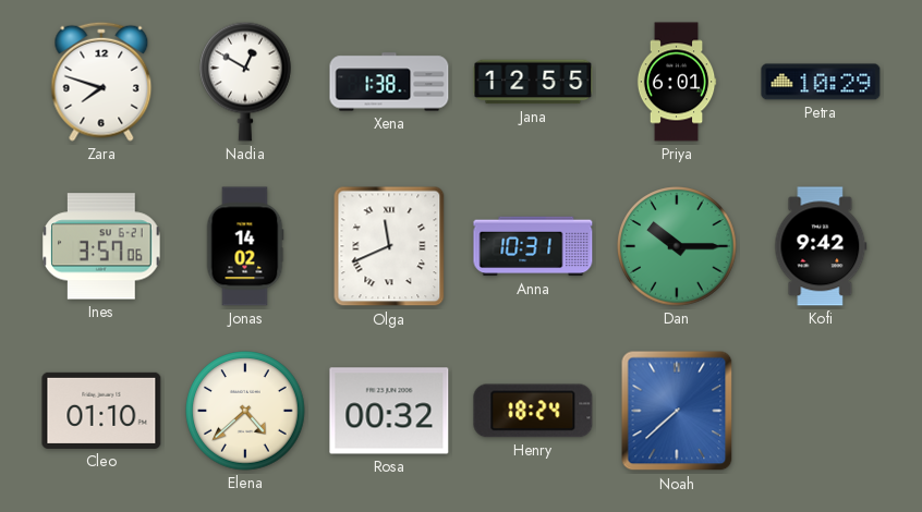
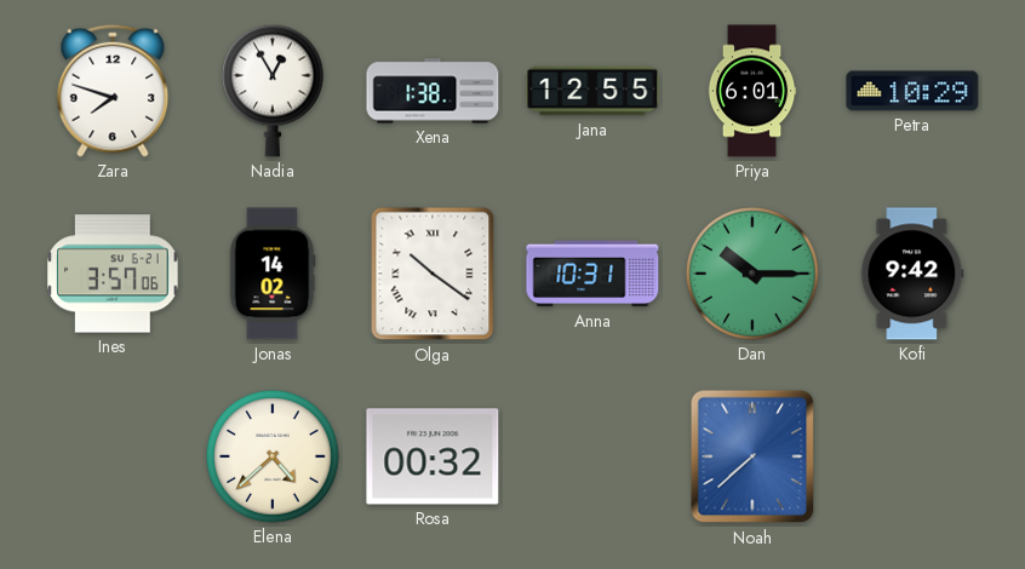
Nadia: 12:50 -> 12:55 (274, 91)
Olga: 11:41 -> 10:21 (433, 274)
Cleo: 01:10 -> none (101, 411)
Henry: 18:24 -> none (533, 411)
